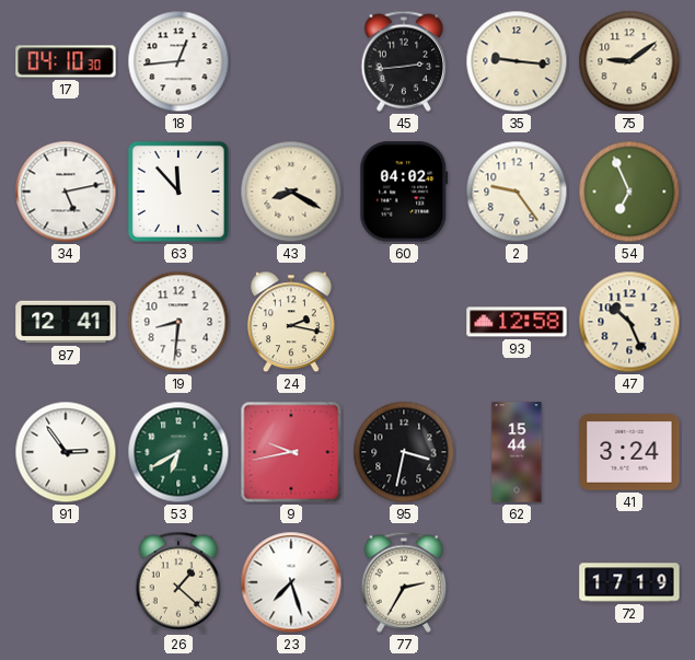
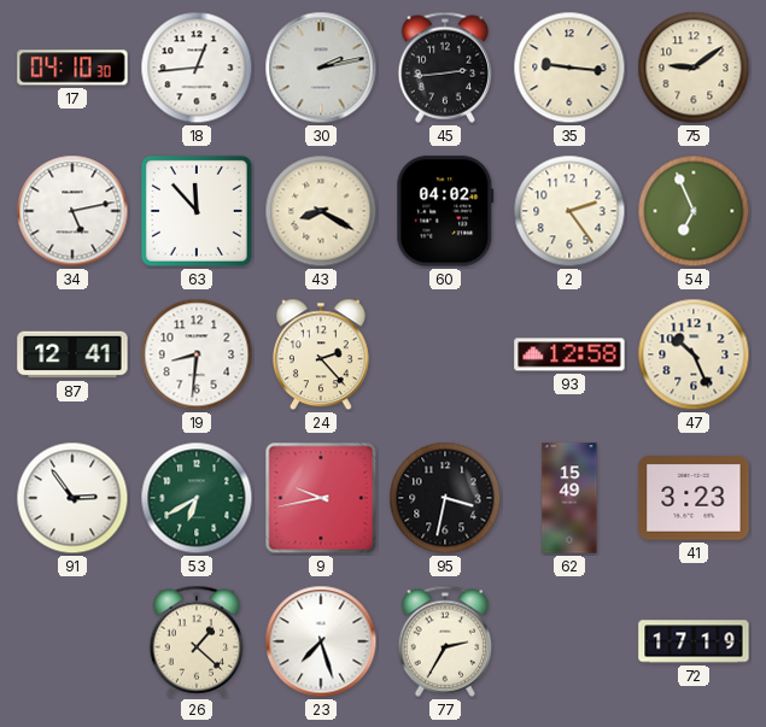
30: none -> 2:13 (321, 68)
2: 9:24 -> 2:24 (569, 211)
24: 2:17 -> 2:23 (321, 354)
62: 15:44 -> 15:49 (569, 498)
41: 3:24 -> 3:23 (694, 498)
